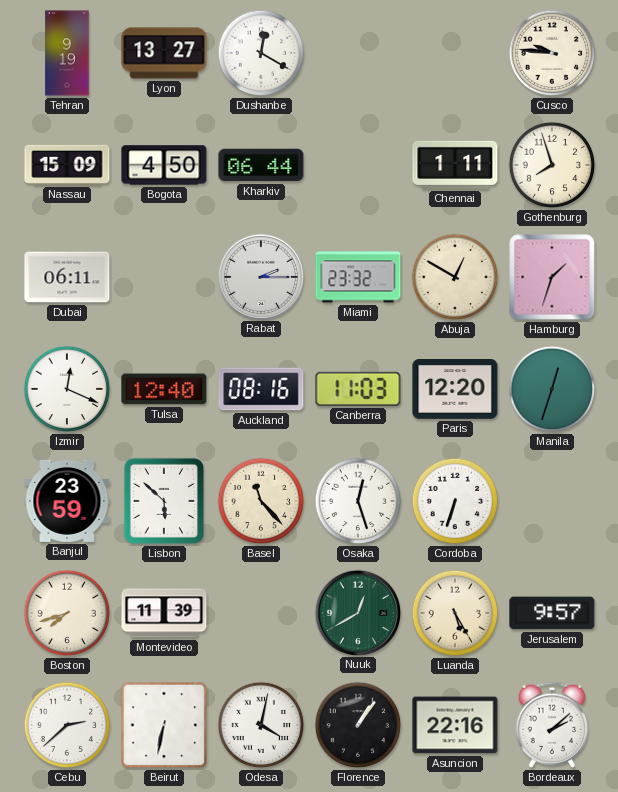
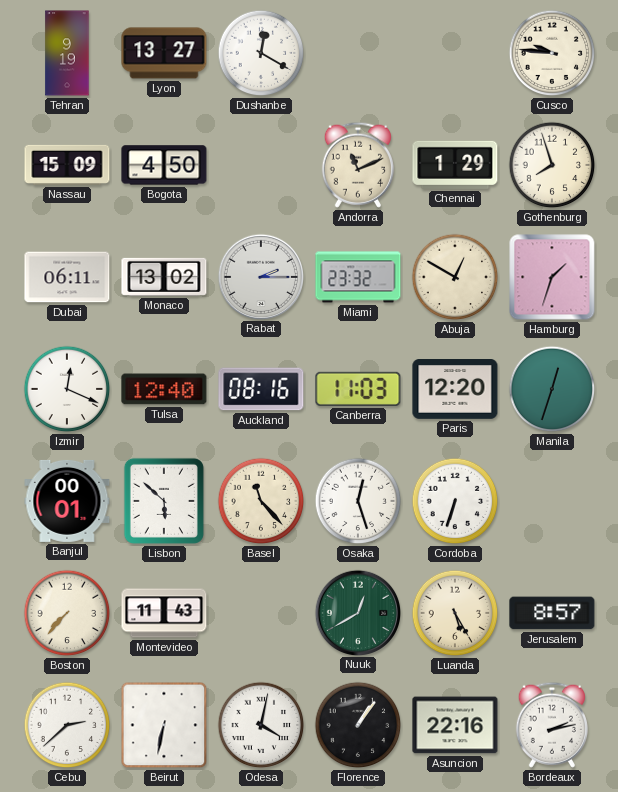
Kharkiv: 06:44 -> none (261, 165)
Andorra: none -> 11:11 (358, 165)
Chennai: 1:11 -> 1:29 (455, 165)
Monaco: none -> 13:02 (164, 277)
Banjul: 23:59 -> 00:01 (67, 501)
Boston: 7:42 -> 7:37 (67, 613)
Montevideo: 11:39 -> 11:43 (164, 613)
Jerusalem: 9:57 -> 8:57 (552, 613)
Bordeaux: 2:08 -> 2:13 (552, 725)
